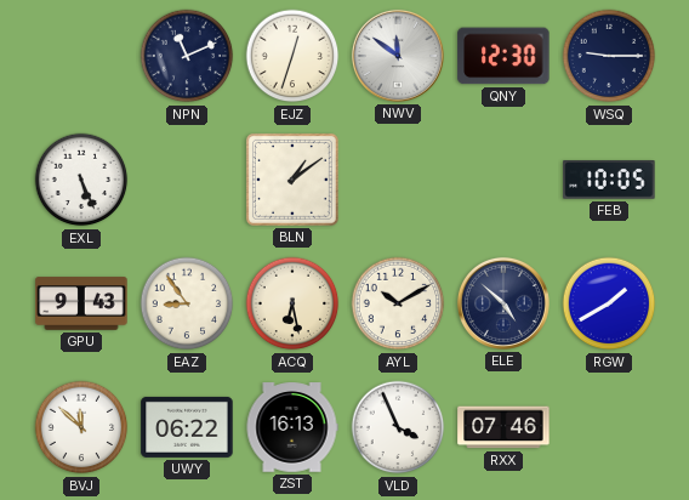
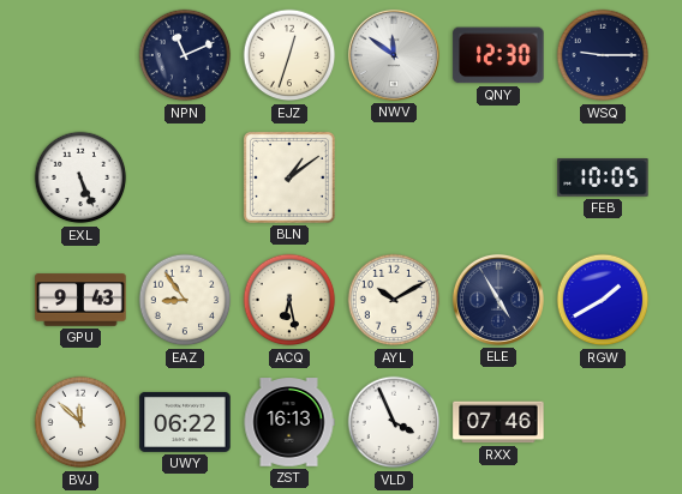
ELE: 4:52 -> 4:55 (498, 300)
